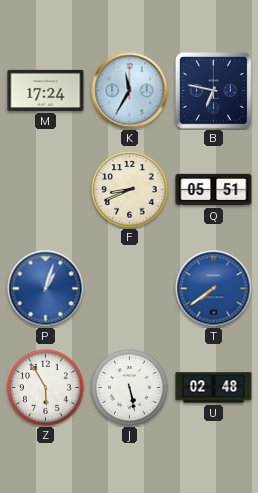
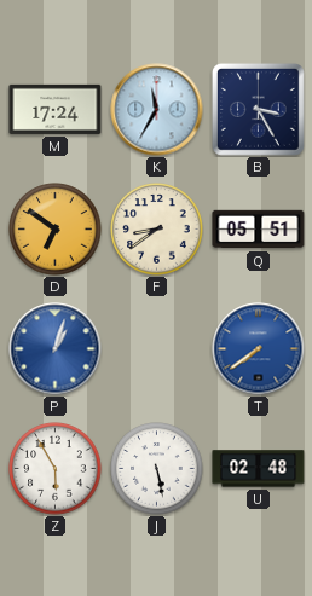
B: 6:47 -> 3:25 (258, 109)
D: none -> 6:51 (56, 230)
F: 8:41 -> 8:39 (157, 230)
